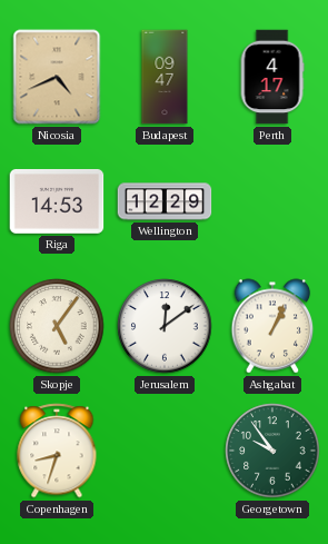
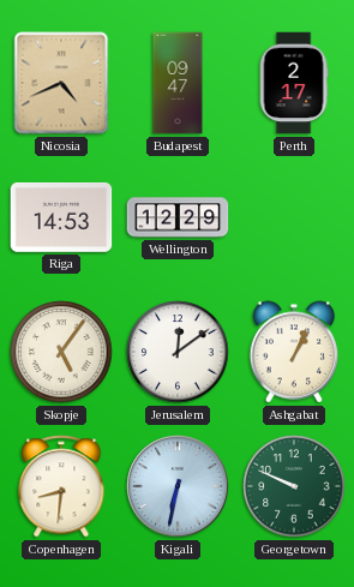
Perth: 4:17 -> 2:17 (294, 83)
Copenhagen: 8:33 -> 8:31 (61, 486)
Kigali: none -> 6:32 (178, 486)
Georgetown: 9:54 -> 9:49 (294, 486)
